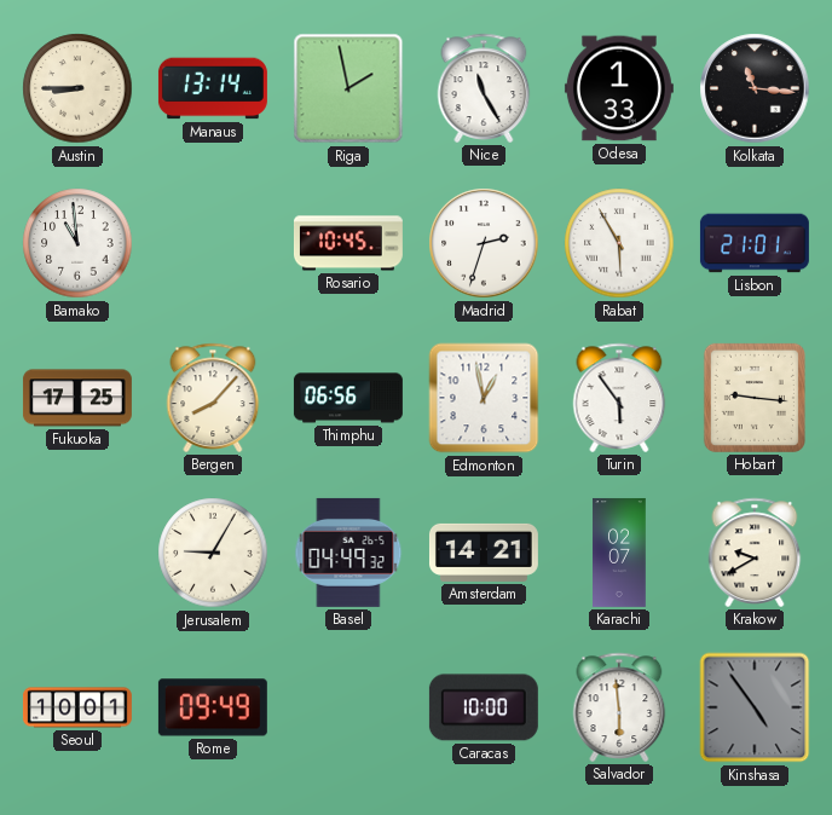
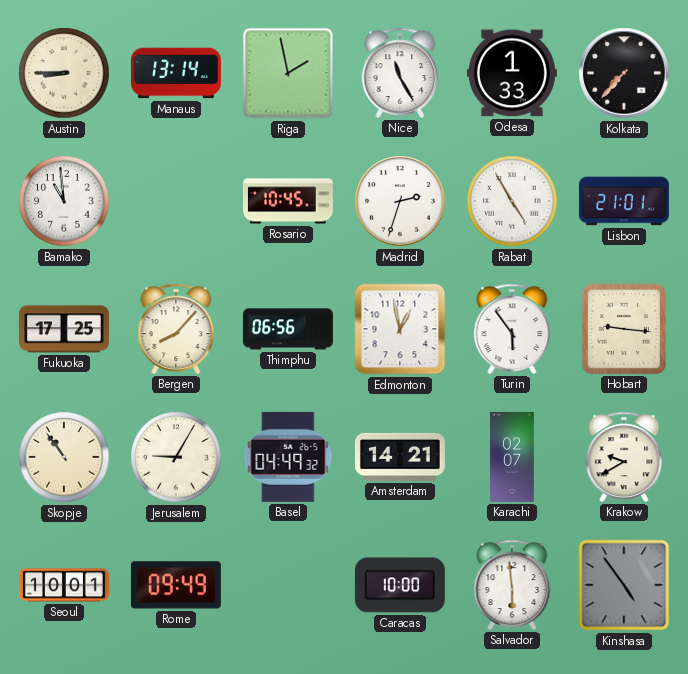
Kolkata: 11:16 -> 7:37 (624, 73)
Rabat: 5:55 -> 4:55 (512, 201)
Skopje: none -> 10:54 (64, 457)
